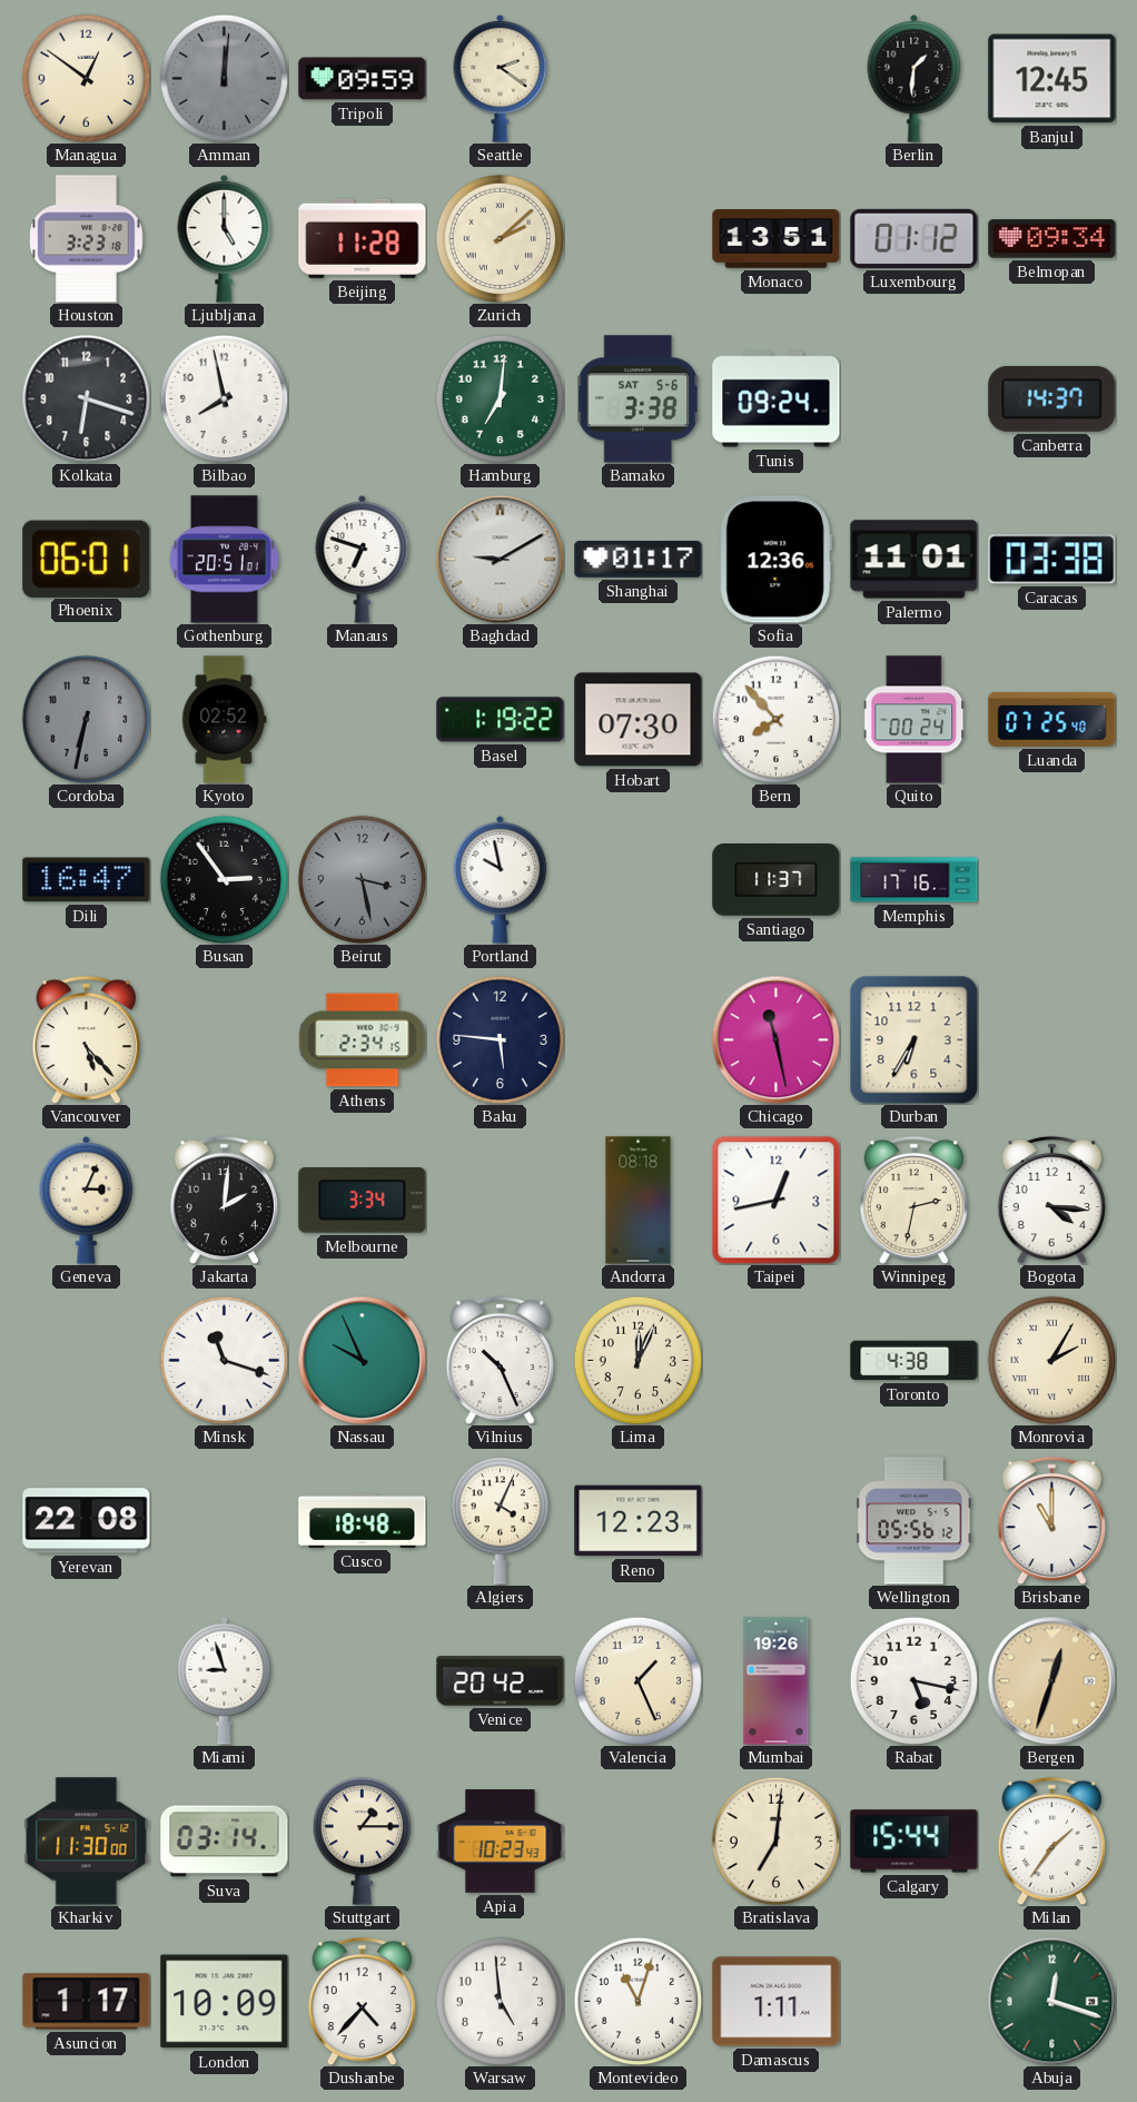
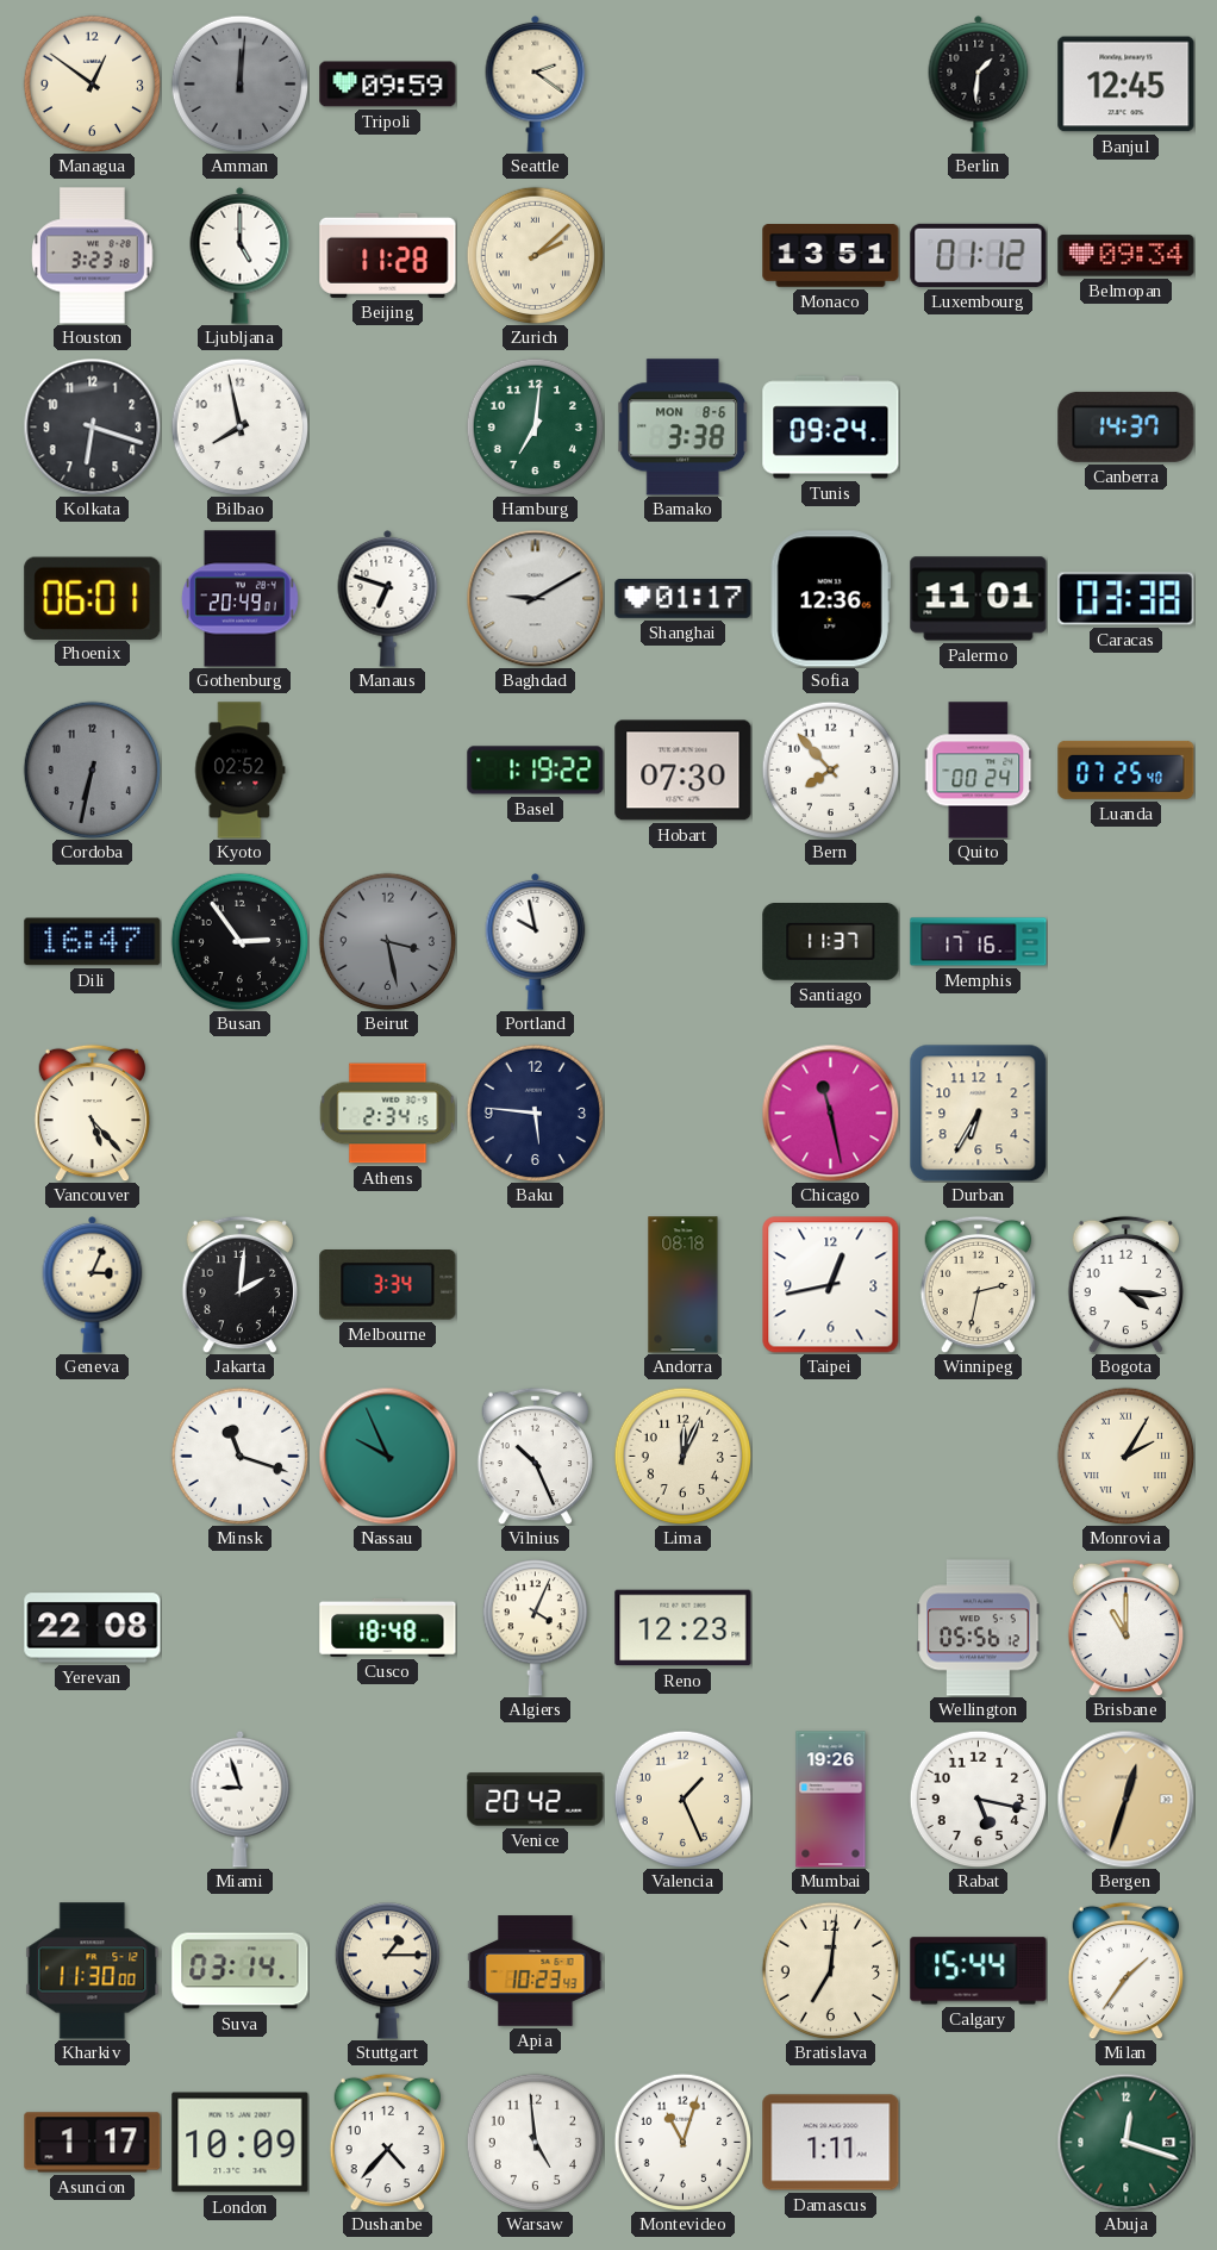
Bamako date: SAT 5-6 -> MON 8-6 (684, 428)
Gothenburg: 20:51 -> 20:49 (239, 599)
Toronto: 4:38 -> none (914, 1361)
